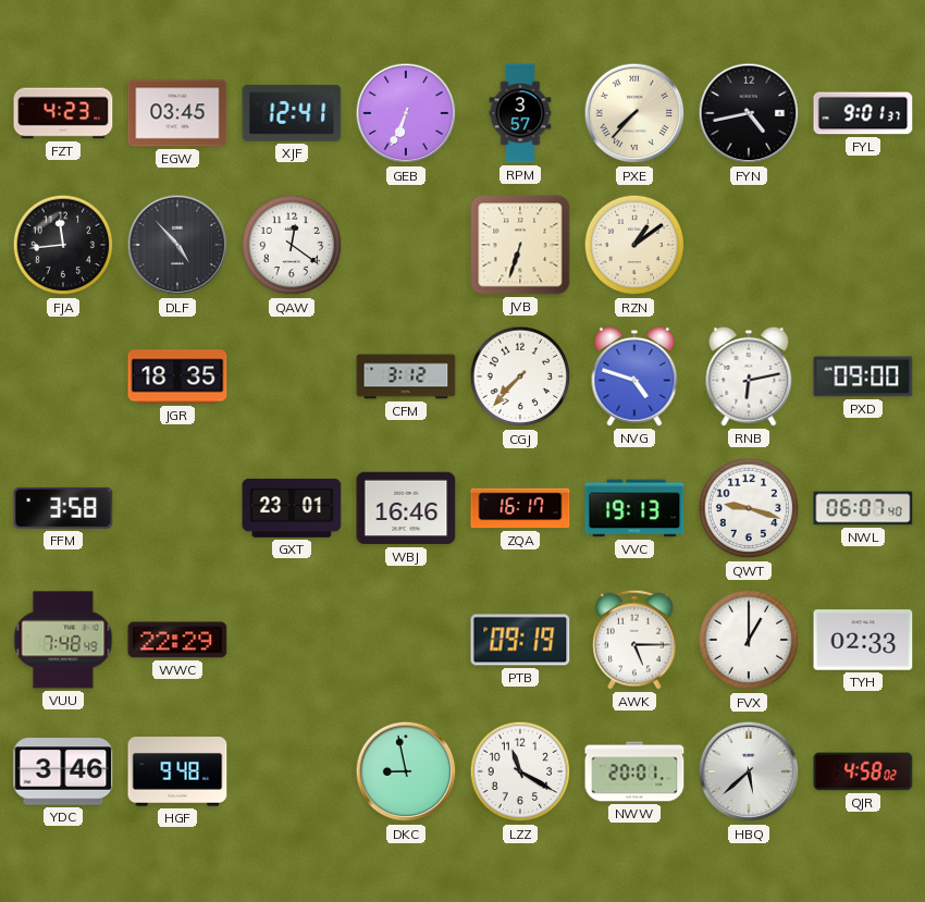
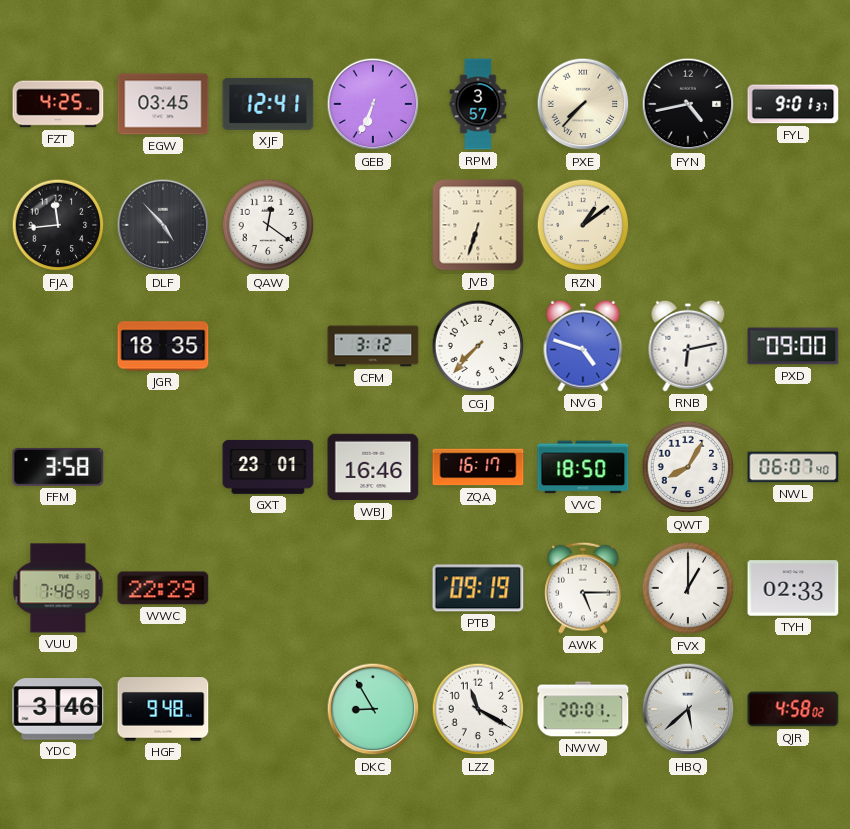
FZT: 4:23 -> 4:25 (58, 104)
VVC: 19:13 -> 18:50 (583, 467)
QWT: 9:18 -> 8:05 (688, 467)
DKC: 8:58 -> 8:55 (373, 709)
